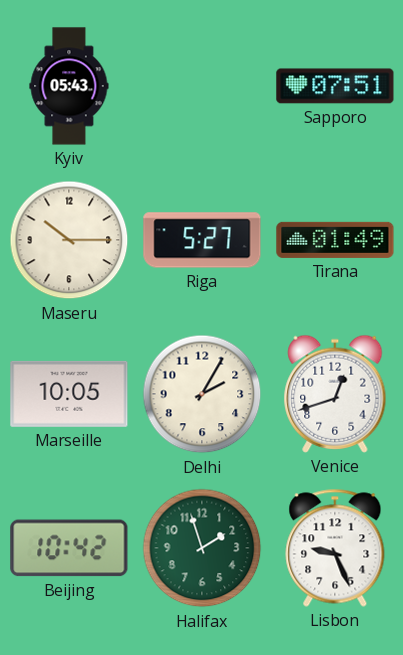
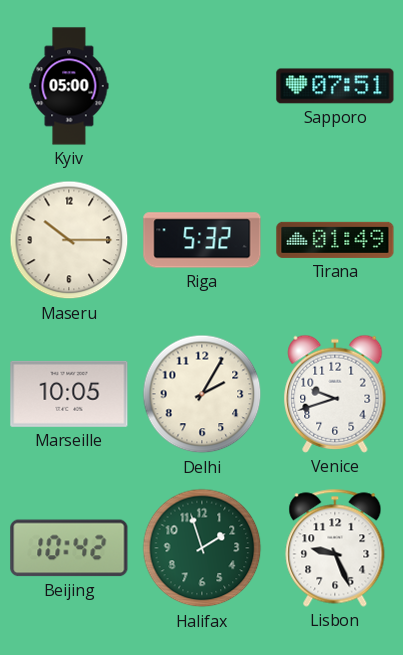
Kyiv: 05:43 -> 05:00 (69, 86)
Riga: 5:27 -> 5:32 (202, 240)
Venice: 12:42 -> 9:42 (335, 394)
